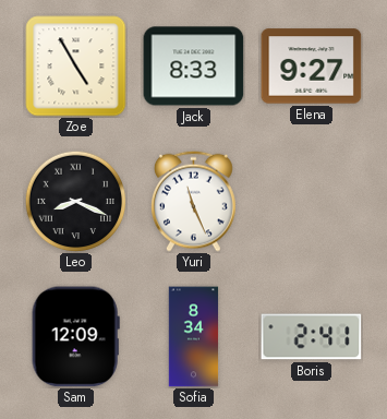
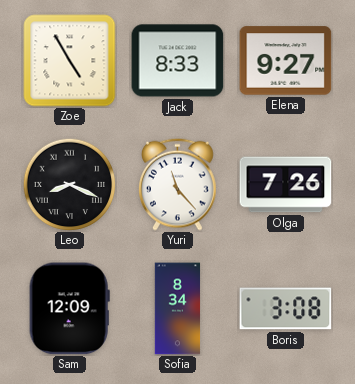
Yuri: 11:26 -> 11:23 (178, 184)
Olga: none -> 7:26 (286, 185)
Boris: 2:41 -> 3:08 (286, 309)
